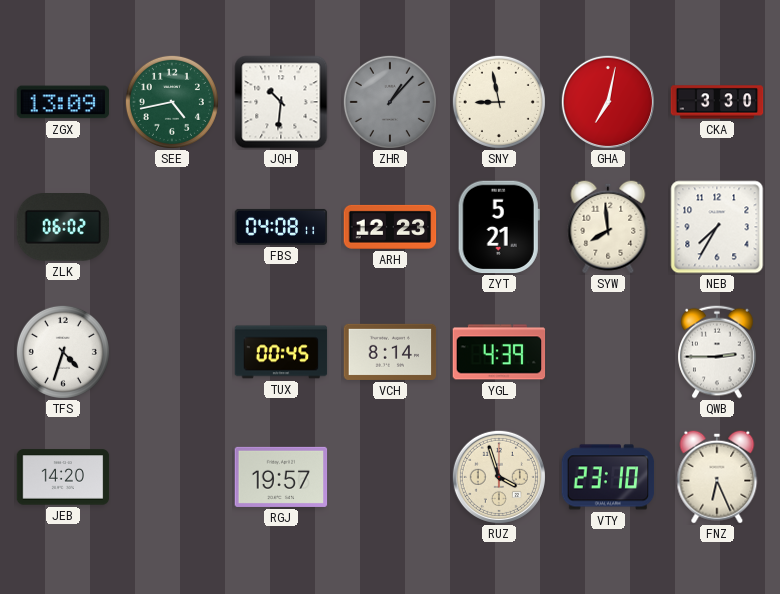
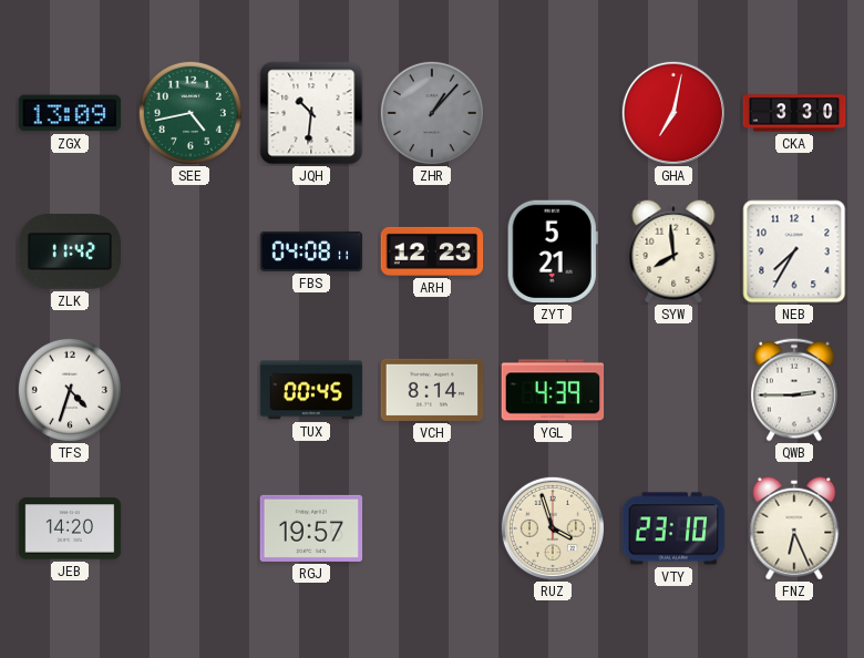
SNY: 8:58 -> none (499, 102)
ZLK: 06:02 -> 11:42 (70, 253)
